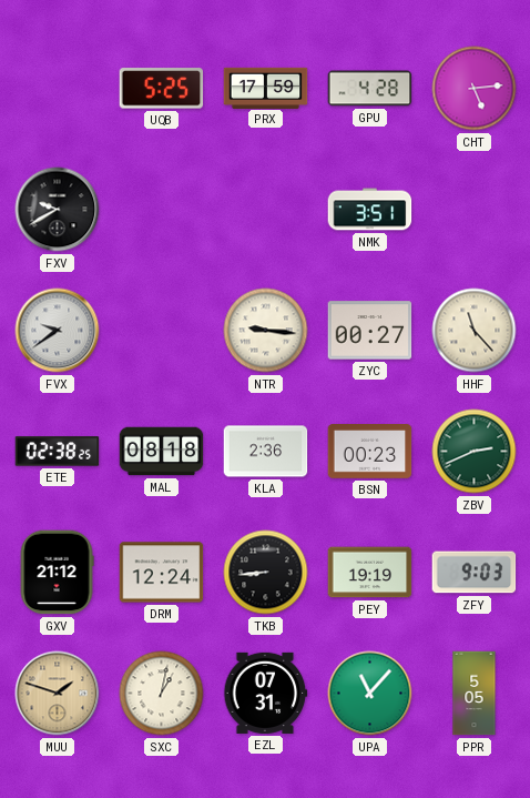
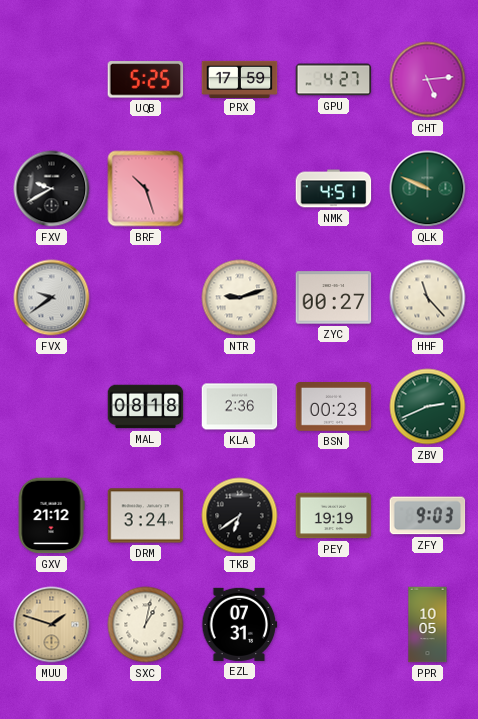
GPU: 4:28 -> 4:27 (334, 80)
BRF: none -> 10:27 (146, 189)
NMK: 3:51 -> 4:51 (334, 189)
QLK: none -> 9:49 (428, 189)
NTR: 9:16 -> 9:12 (240, 298)
ETE: 02:38 -> none (58, 452)
DRM: 12:24 -> 3:24 (146, 516)
TKB: 8:44 -> 6:39 (240, 516)
UPA: 11:07 -> none (370, 694)
PPR: 5:05 -> 10:05 (428, 625)
